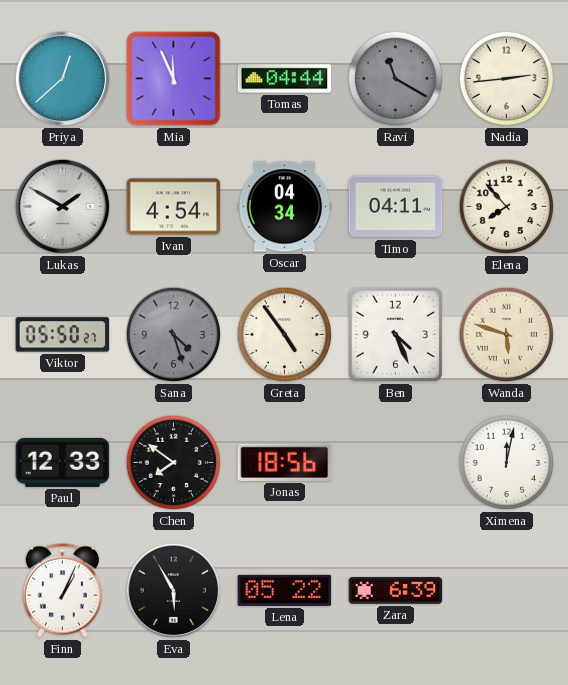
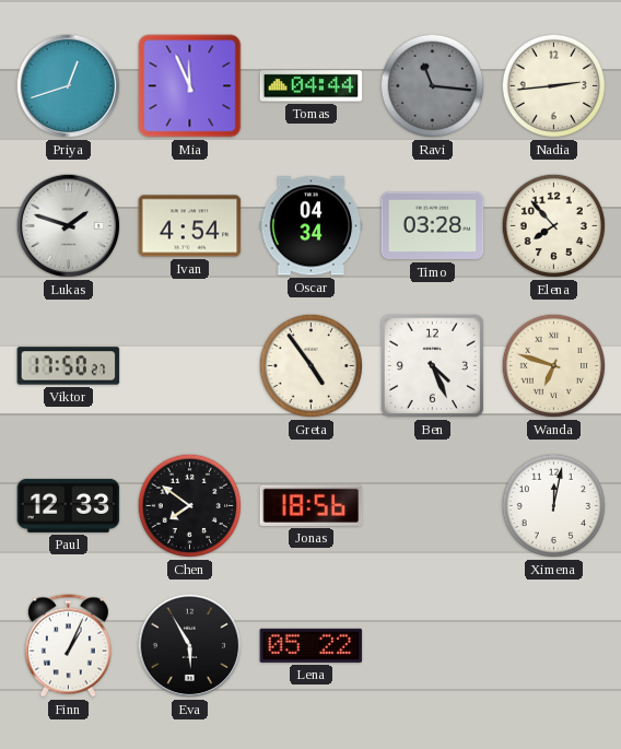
Priya: 12:38 -> 12:42 (69, 86)
Ravi: 11:20 -> 11:16 (433, 86)
Lukas: 1:50 -> 1:48 (69, 226)
Timo: 04:11 -> 03:28 (433, 226)
Viktor: 05:50 -> 17:50 (69, 366)
Sana: 4:27 -> none (174, 335)
Wanda: 5:48 -> 6:48 (554, 366)
Zara: 6:39 -> none (396, 591)
